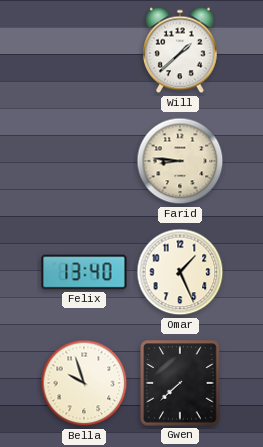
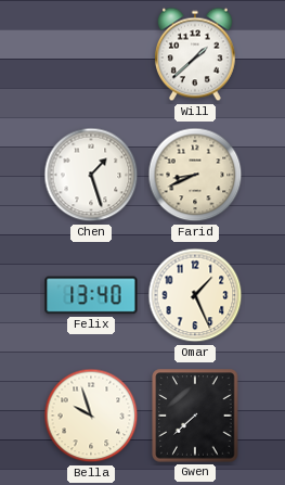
Chen: none -> 1:27 (91, 175)
Farid: 8:46 -> 8:41 (195, 175)
